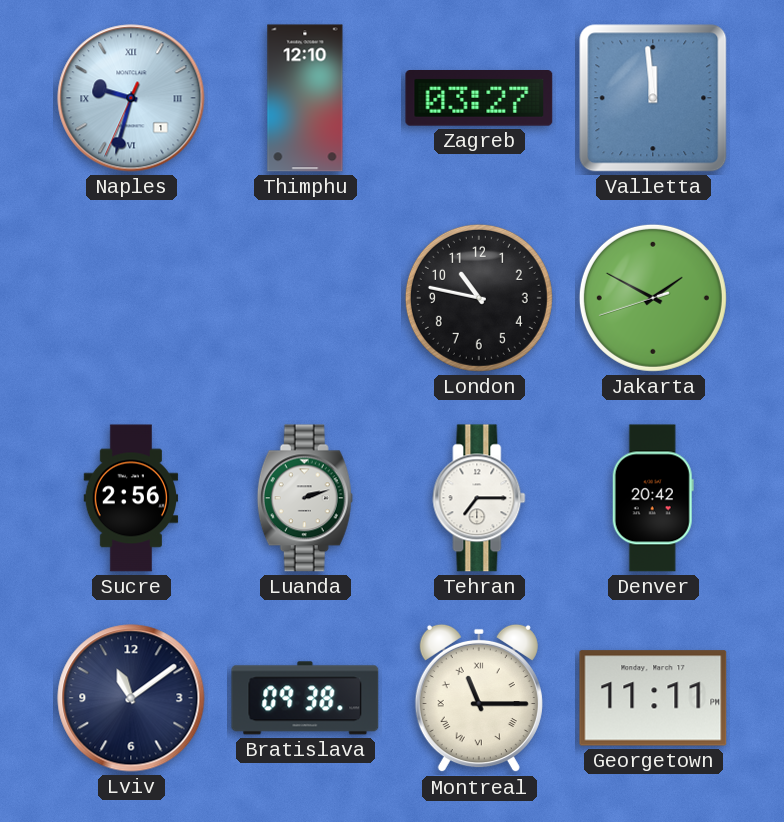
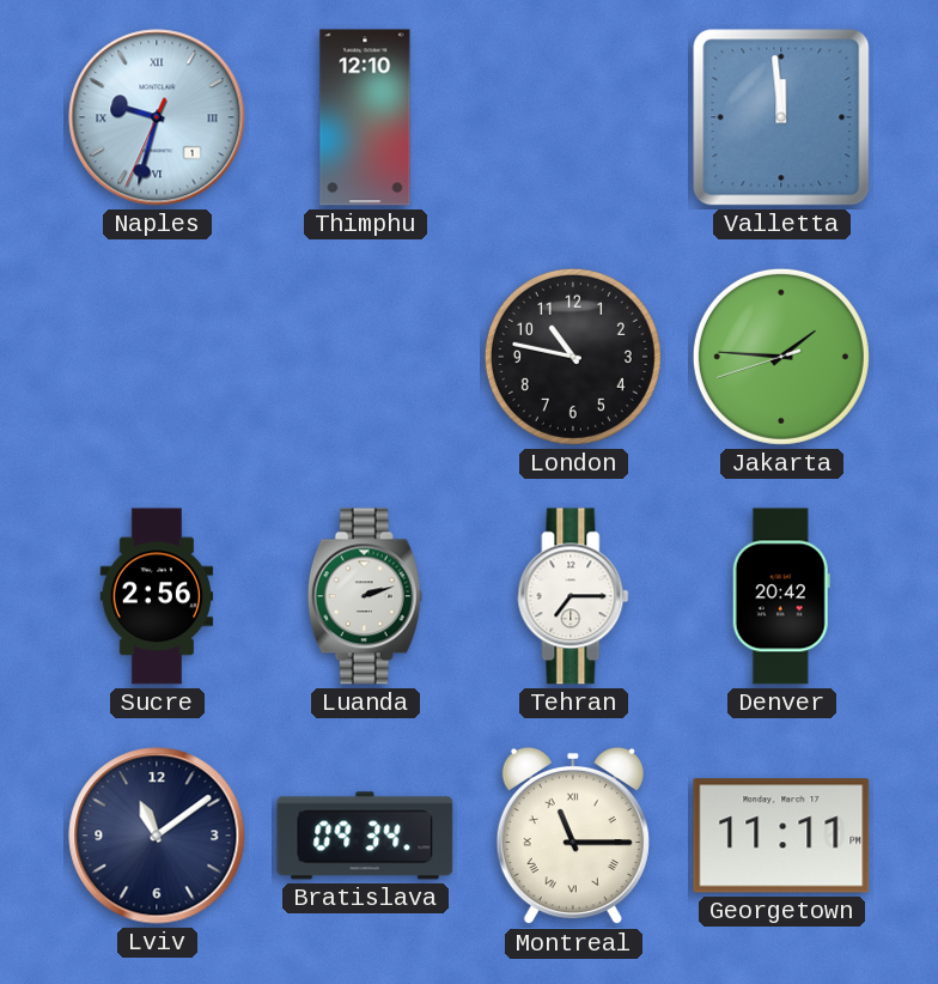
Zagreb: 03:27 -> none (479, 99)
Jakarta: 1:49 -> 1:45 (781, 357)
Bratislava: 09:38 -> 09:34 (365, 836)
